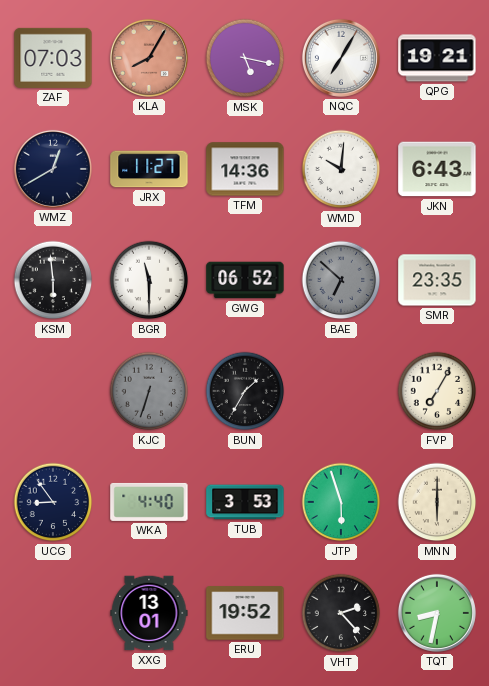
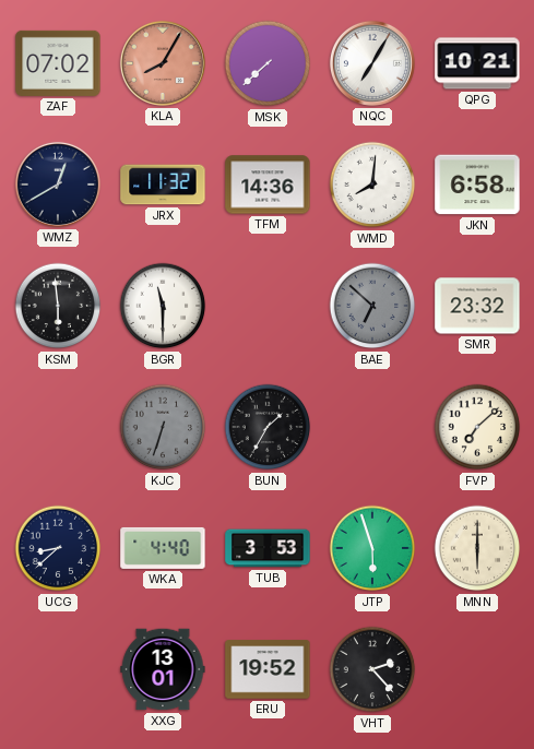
ZAF: 07:03 -> 07:02 (58, 63)
MSK: 5:17 -> 7:38 (268, 63)
QPG: 19:21 -> 10:21 (477, 63)
JRX: 11:27 -> 11:32 (163, 185)
WMD: 10:01 -> 8:01 (372, 185)
JKN: 6:43 -> 6:58 (477, 185)
GWG: 06:52 -> none (245, 280)
SMR: 23:35 -> 23:32 (477, 306)
FVP: 7:05 -> 7:08 (477, 427)
UCG: 8:54 -> 8:38 (58, 548)
TQT: 8:32 -> none (437, 613)
